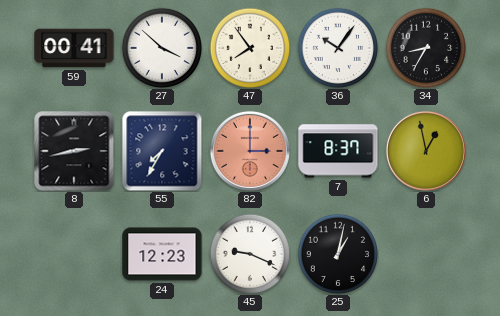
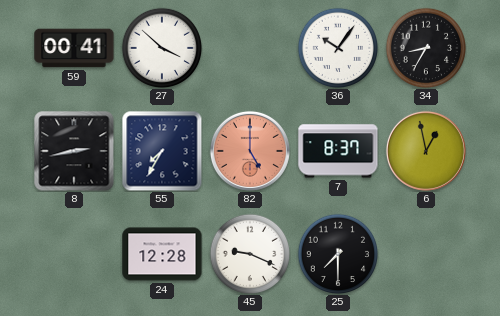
47: 7:54 -> none (250, 48)
82: 3:00 -> 5:00 (250, 151)
24: 12:23 -> 12:28 (162, 254)
25: 1:02 -> 7:30 (338, 254)
